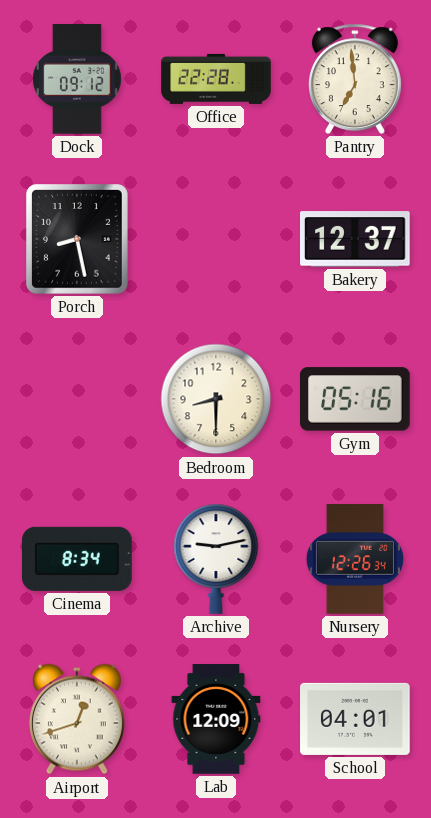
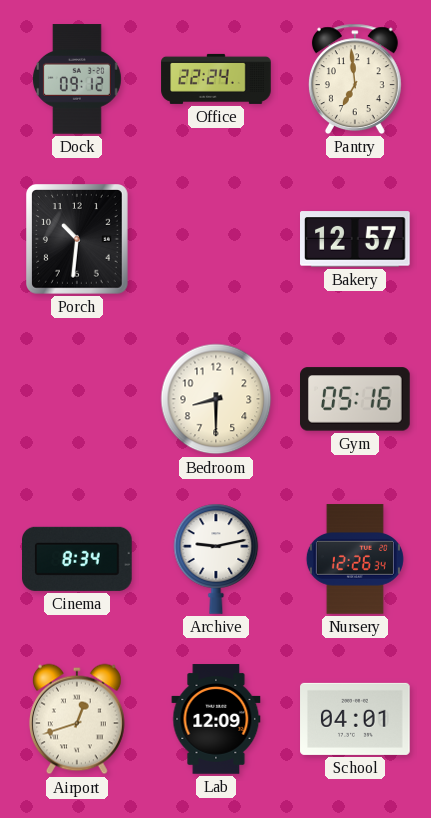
Office: 22:28 -> 22:24 (216, 79)
Porch: 8:28 -> 10:31 (78, 240)
Bakery: 12:37 -> 12:57 (356, 239)
